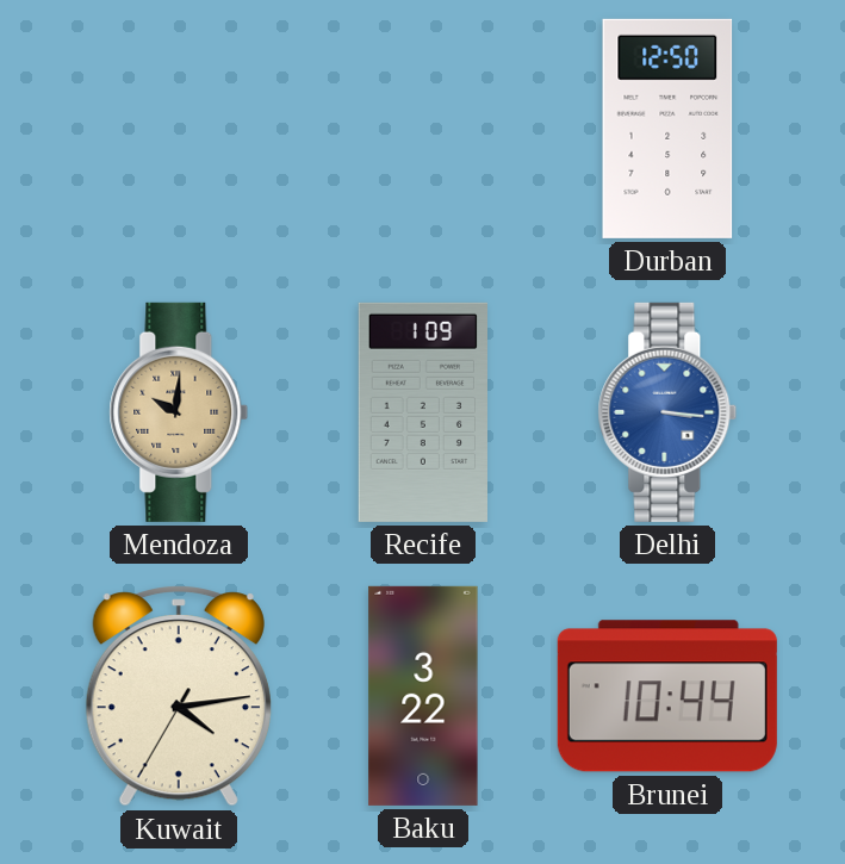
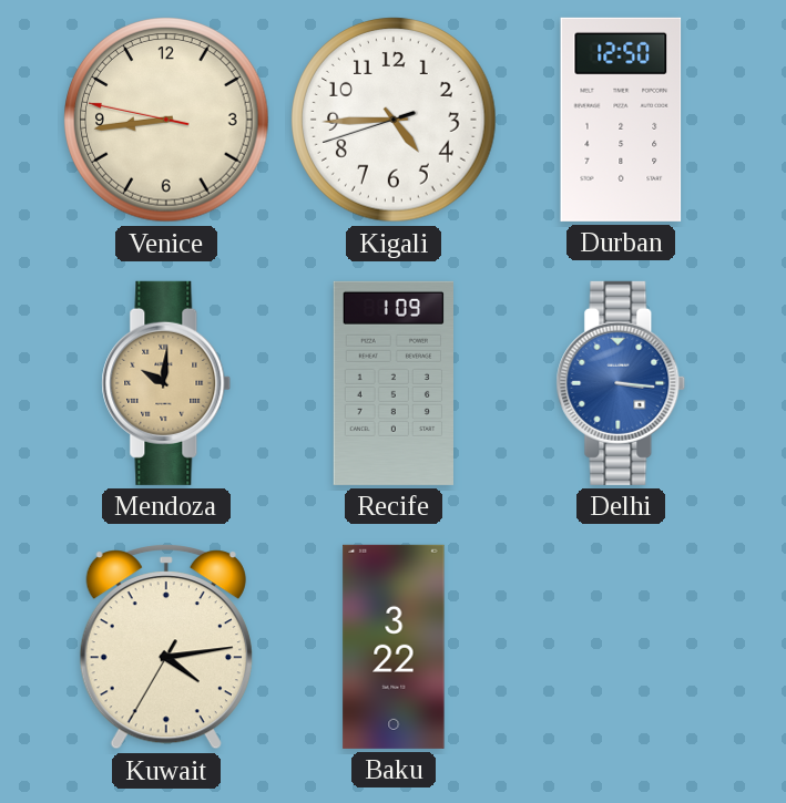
Venice: none -> 8:43 (166, 120)
Kigali: none -> 4:44 (394, 120)
Brunei: 10:44 -> none (667, 696)
